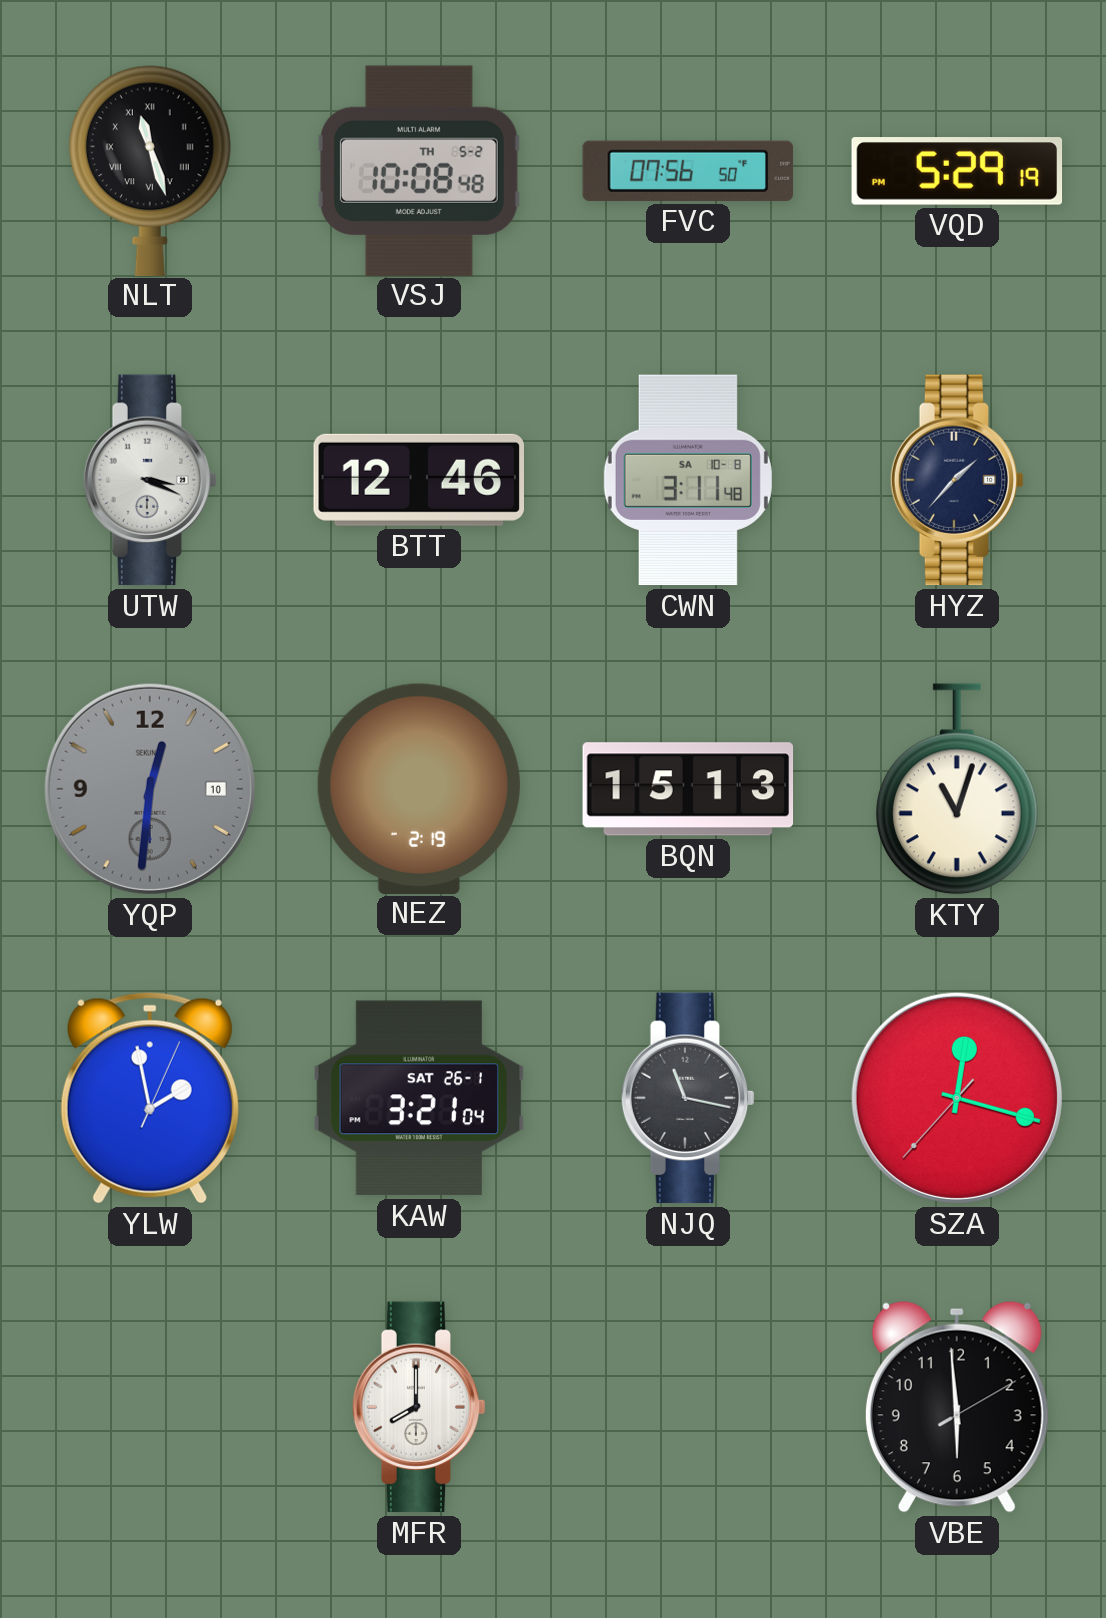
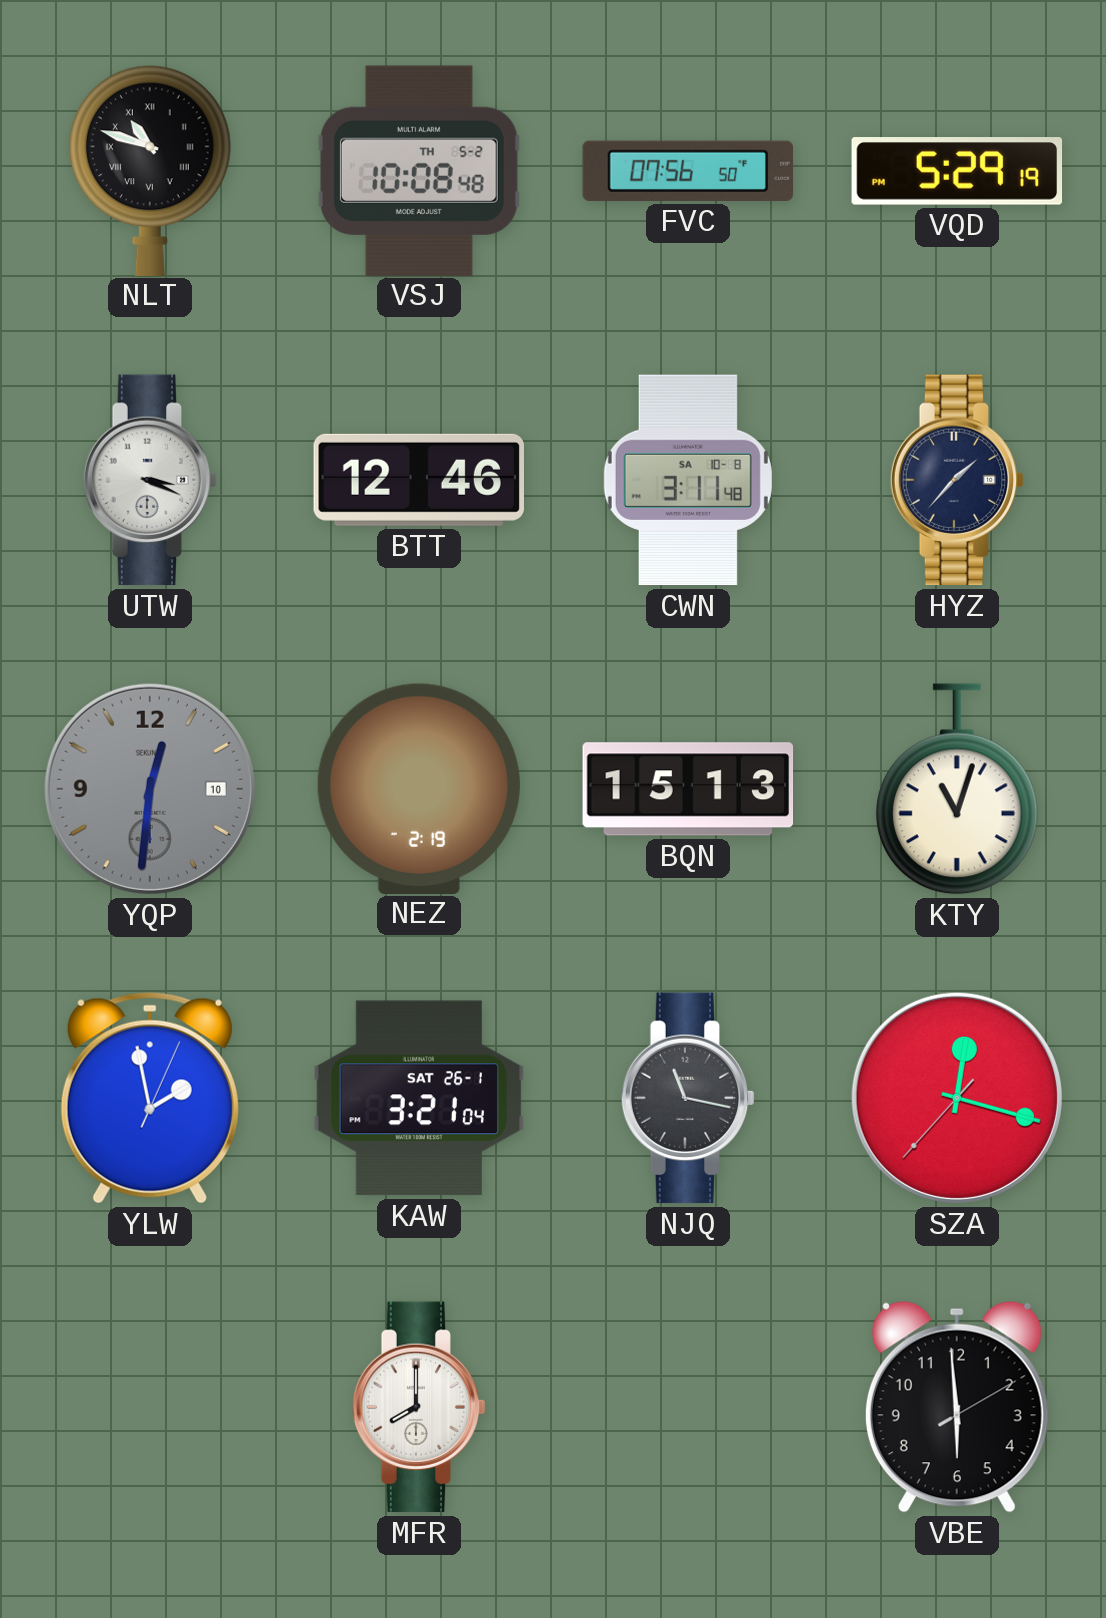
NLT: 11:27 -> 10:48 (150, 170)
